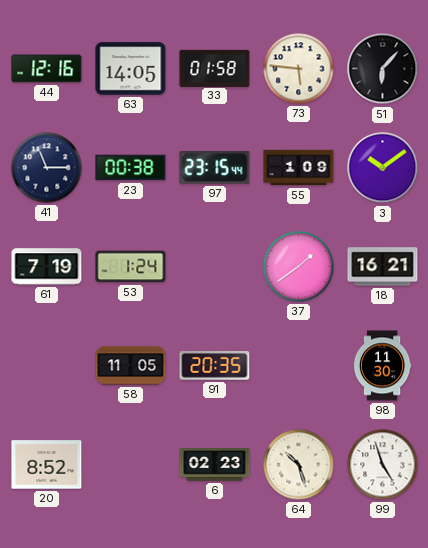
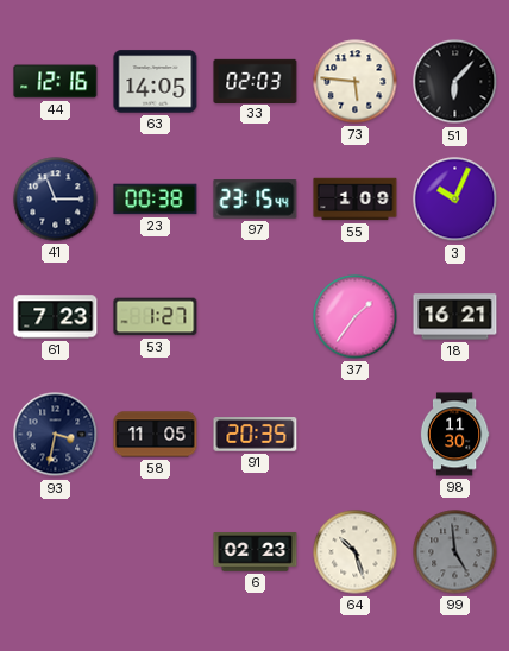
33: 01:58 -> 02:03 (256, 81)
3: 10:09 -> 10:04 (455, 200)
61: 7:19 -> 7:23 (56, 317)
53: 1:24 -> 1:27 (156, 317)
37: 1:39 -> 1:36 (356, 317)
93: none -> 3:32 (56, 435)
20: 8:52 -> none (47, 465)
99: 4:57 -> 4:59 (455, 552)
99 dial: white -> grey (455, 552)
